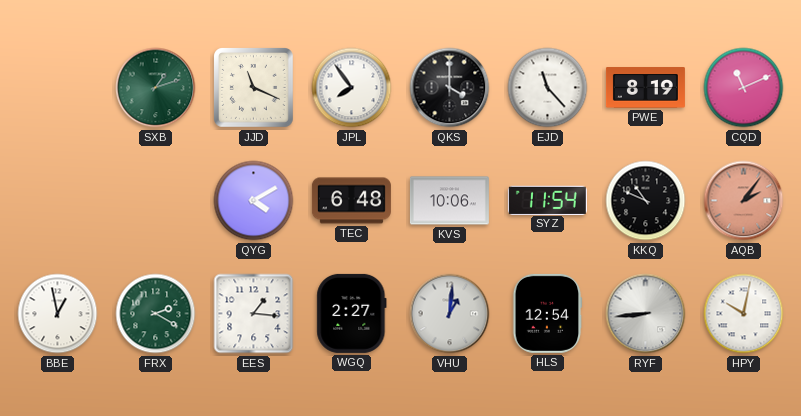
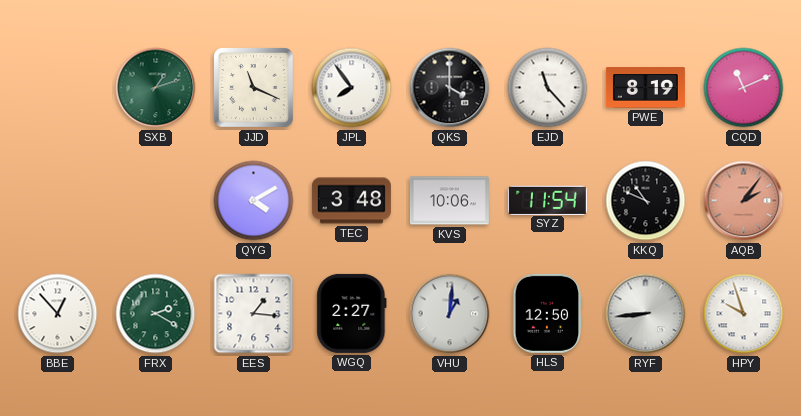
TEC: 6:48 -> 3:48 (351, 201)
BBE: 12:58 -> 12:53 (58, 314)
HLS: 12:54 -> 12:50 (547, 313)
HPY: 10:02 -> 9:57 (744, 314)
